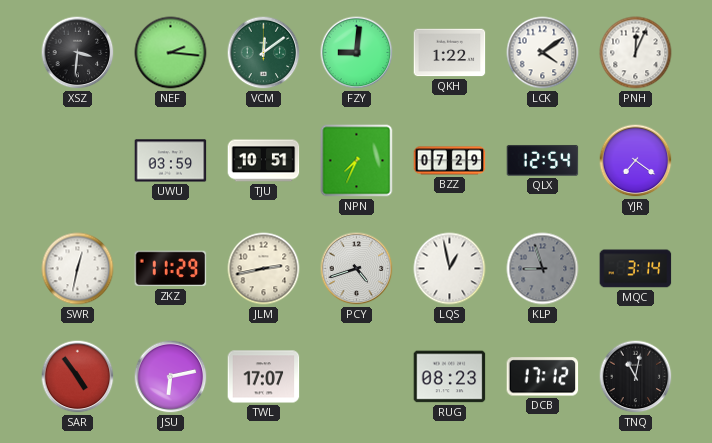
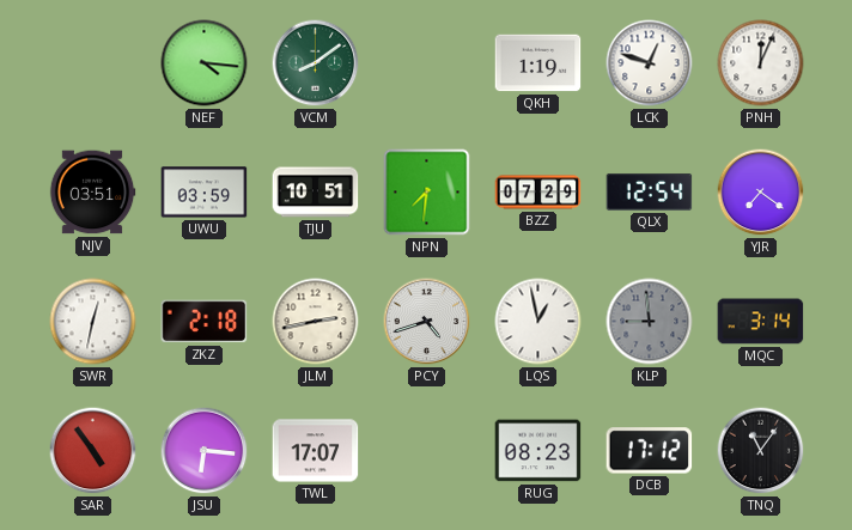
XSZ: 3:31 -> none (78, 53)
NEF: 2:16 -> 4:16 (205, 63)
VCM: 12:09 -> 8:09 (316, 63)
FZY: 9:01 -> none (357, 53)
QKH: 1:22 -> 1:19 (538, 63)
LCK: 4:09 -> 12:48 (650, 63)
NJV: none -> 03:51 (92, 193)
NPN: 7:34 -> 7:31 (427, 193)
ZKZ: 11:29 -> 2:18 (205, 322)
KLP: 8:57 -> 8:59 (650, 322)
JSU: 6:13 -> 6:16 (205, 451)
TNQ: 11:02 -> 11:06 (761, 451)
